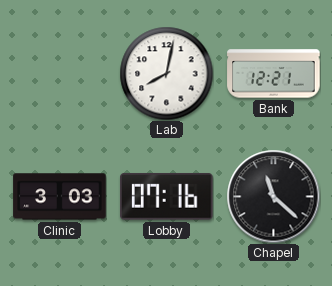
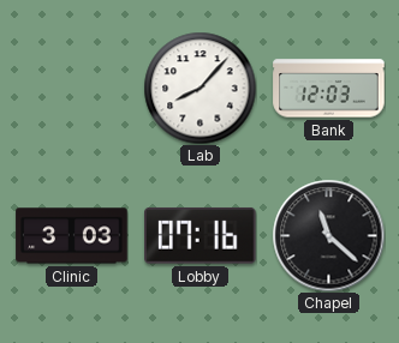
Lab: 8:02 -> 8:07 (199, 88)
Bank: 12:21 -> 12:03 (329, 89)
